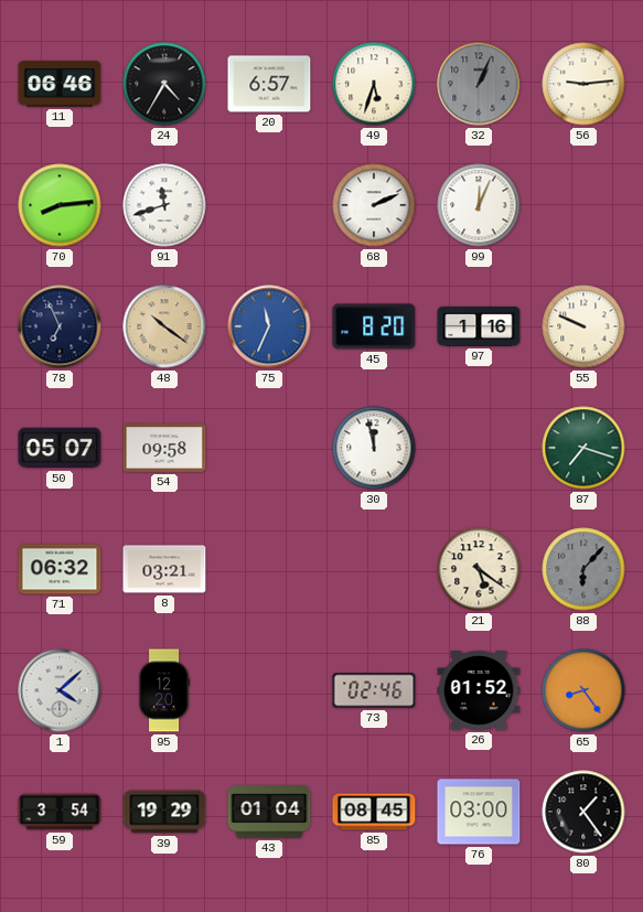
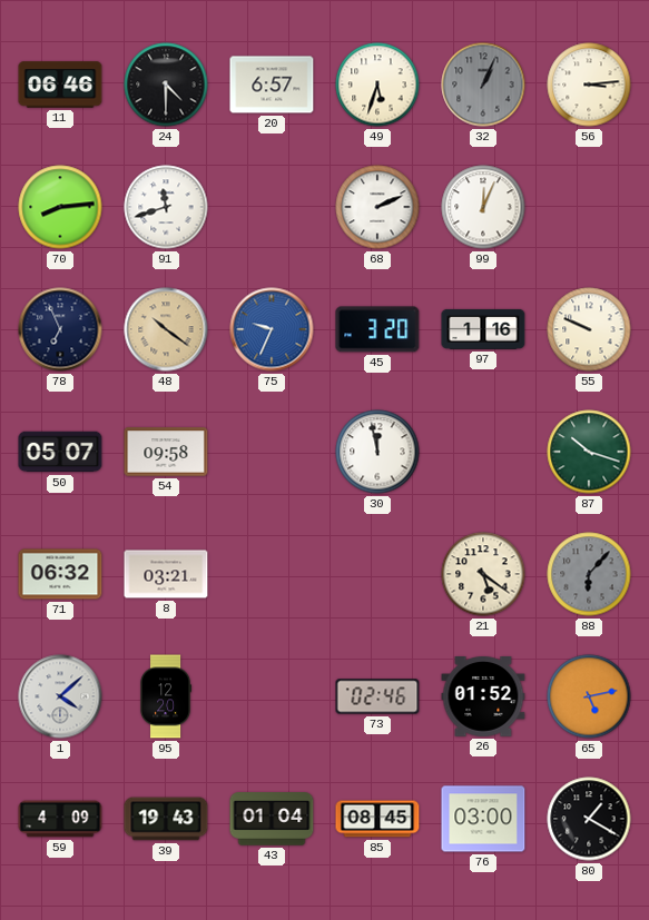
24: 4:35 -> 4:30 (166, 85)
56: 9:14 -> 3:14 (589, 85)
75: 11:34 -> 9:34 (272, 329)
45: 8:20 -> 3:20 (377, 329)
87: 7:18 -> 10:18 (589, 452)
65: 8:24 -> 5:13 (589, 696)
59: 3:54 -> 4:09 (60, 819)
39: 19:29 -> 19:43 (166, 819)
80: 1:24 -> 1:20 (589, 819)
